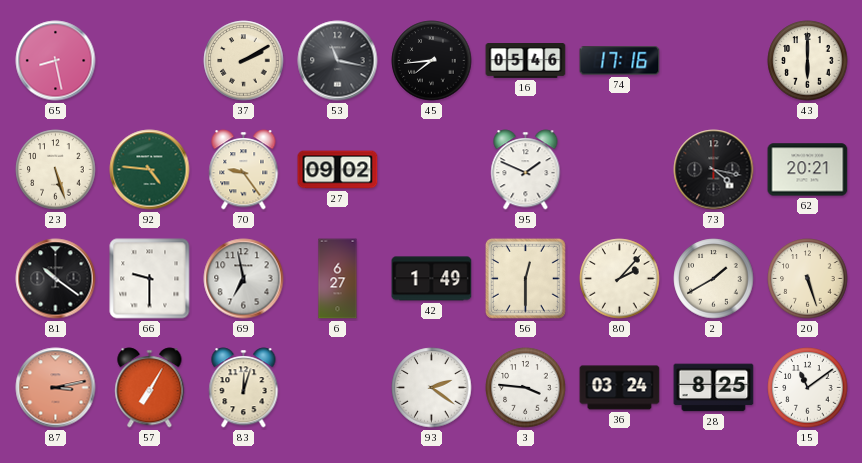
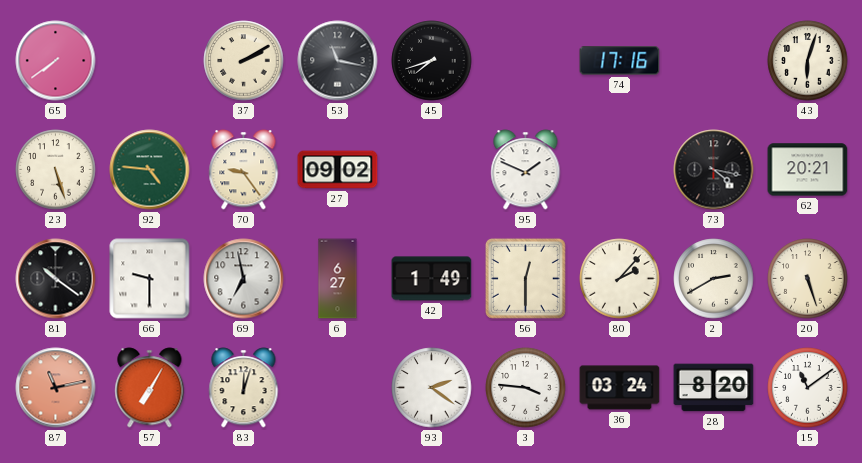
65: 8:28 -> 7:39 (56, 61)
45: 7:44 -> 7:42 (432, 61)
16: 05:46 -> none (526, 61)
43: 6:00 -> 6:03 (808, 61)
2: 1:40 -> 2:40 (714, 279)
87: 3:13 -> 11:13 (56, 388)
28: 8:25 -> 8:20 (714, 388)
